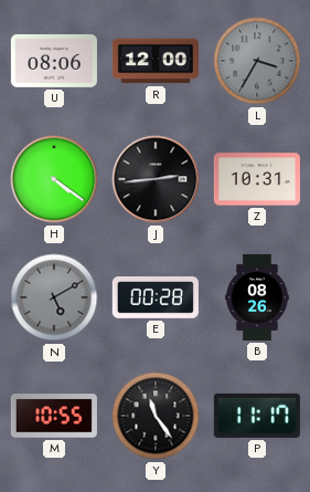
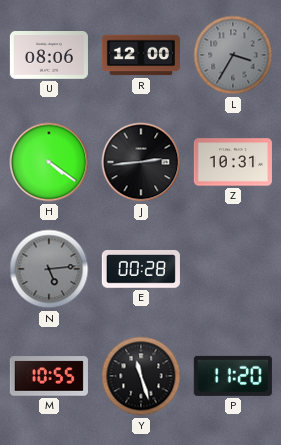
N: 5:10 -> 5:14 (49, 269)
B: 08:26 -> none (257, 297)
Y: 11:24 -> 11:27 (141, 376)
P: 11:17 -> 11:20 (233, 376)
